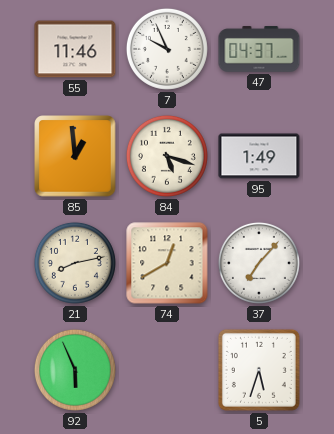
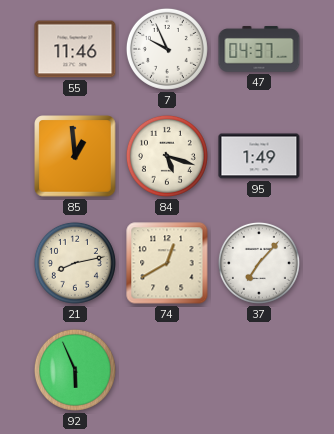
5: 5:33 -> none (259, 370)
